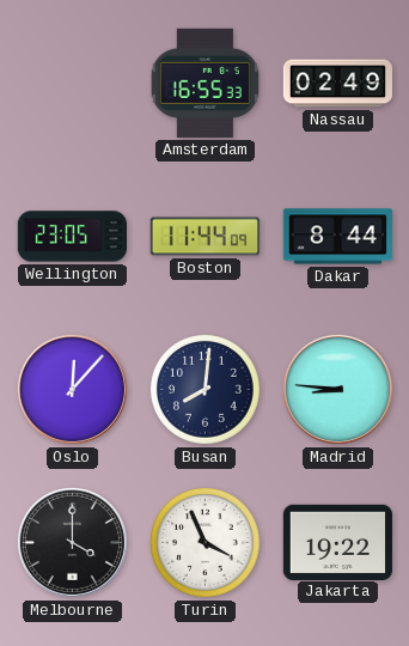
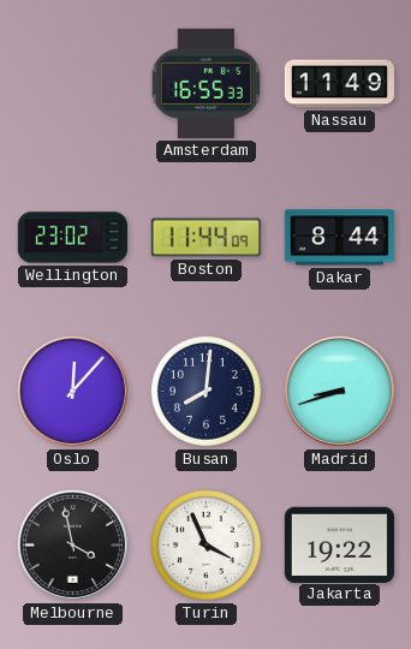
Nassau: 02:49 -> 11:49 (340, 84)
Wellington: 23:05 -> 23:02 (72, 238)
Madrid: 8:46 -> 8:42 (339, 391)
Melbourne: 4:00 -> 3:58 (72, 544)
